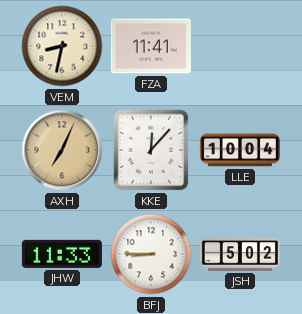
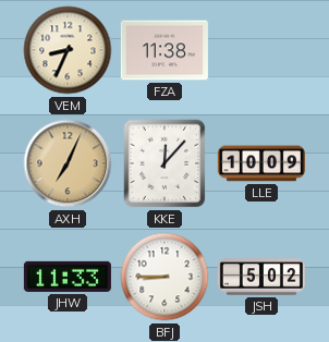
VEM: 8:32 -> 8:34 (68, 50)
FZA: 11:41 -> 11:38 (164, 50)
LLE: 10:04 -> 10:09 (261, 163)
